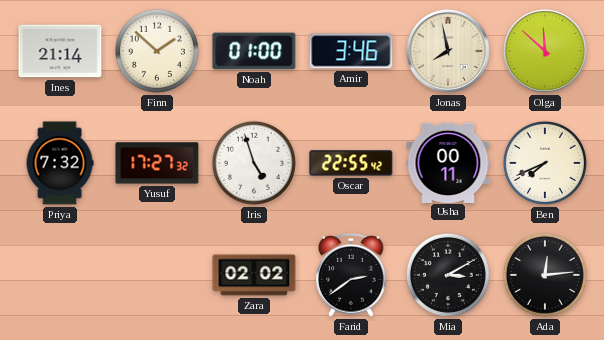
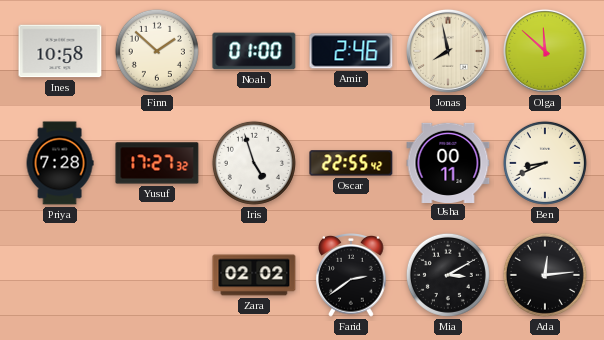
Ines: 21:14 -> 10:58 (60, 51)
Amir: 3:46 -> 2:46 (351, 51)
Priya: 7:32 -> 7:28 (60, 163)
Ben: 7:41 -> 8:41 (545, 163)
